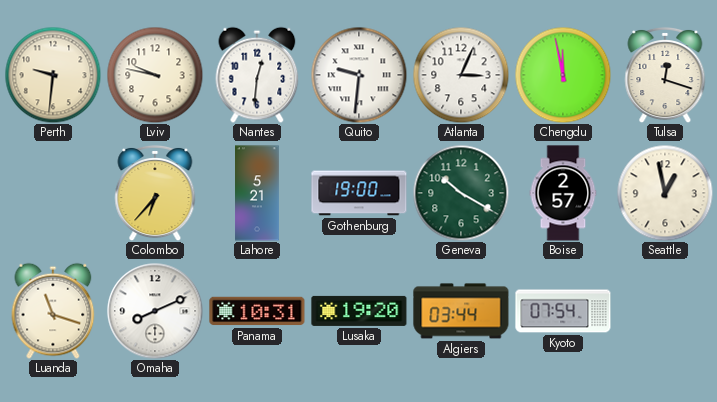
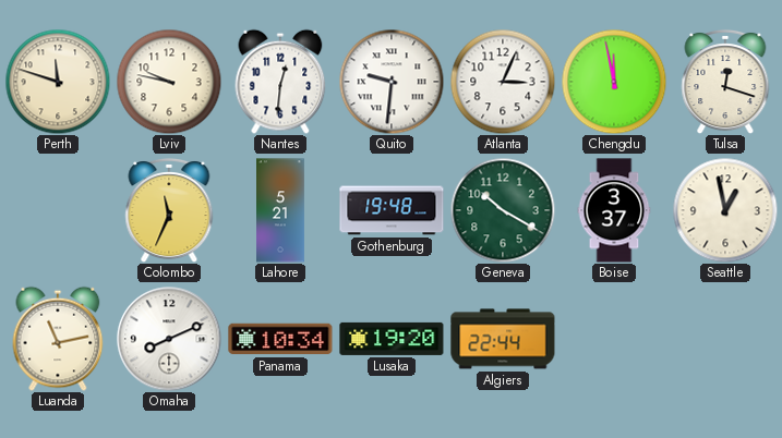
Perth: 9:31 -> 11:48 (58, 82)
Colombo: 6:37 -> 11:34 (169, 210)
Gothenburg: 19:00 -> 19:48 (392, 210)
Boise: 2:57 -> 3:37 (614, 210)
Luanda: 11:18 -> 11:13 (58, 339)
Panama: 10:31 -> 10:34 (280, 339)
Algiers: 03:44 -> 22:44 (503, 339)
Kyoto: 07:54 -> none (563, 311)
